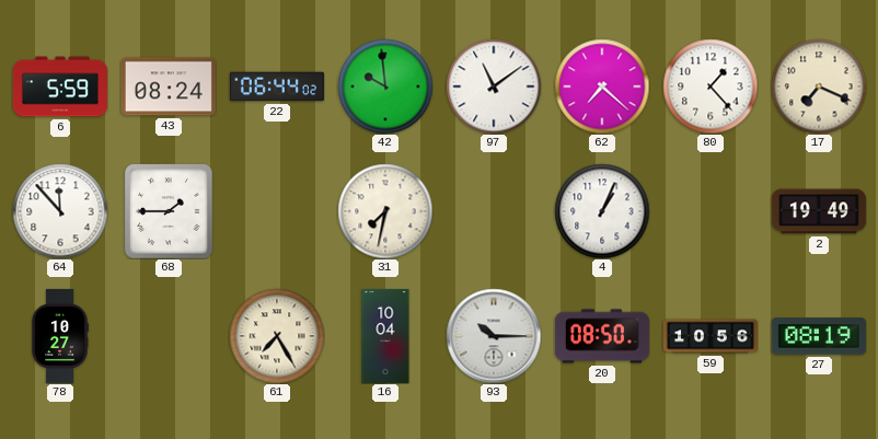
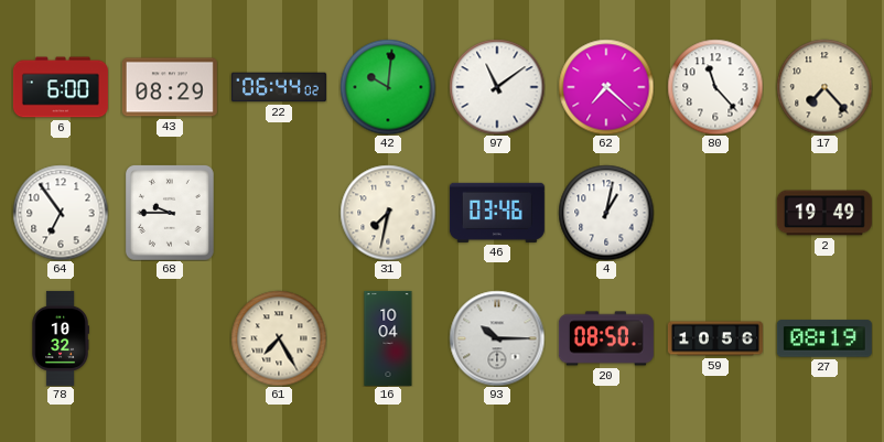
6: 5:59 -> 6:00 (61, 87)
43: 08:24 -> 08:29 (170, 87)
42: 9:59 -> 10:01 (388, 87)
80: 1:23 -> 11:23 (715, 87)
17: 7:19 -> 7:23 (824, 87)
64: 11:53 -> 6:54 (61, 213)
68: 1:45 -> 9:45 (170, 213)
46: none -> 03:46 (497, 213)
4: 1:04 -> 1:02 (606, 213)
78: 10:27 -> 10:32 (61, 338)
